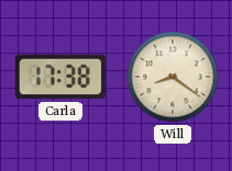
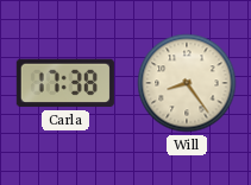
Will: 8:21 -> 8:24 (187, 83)
